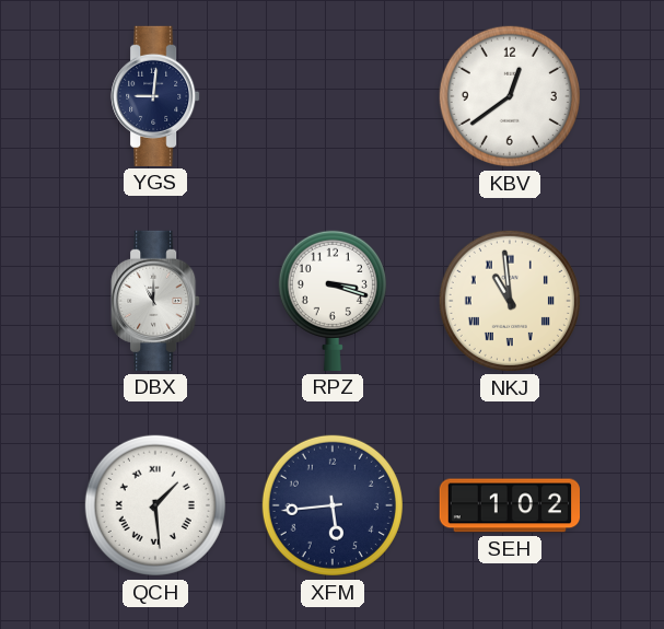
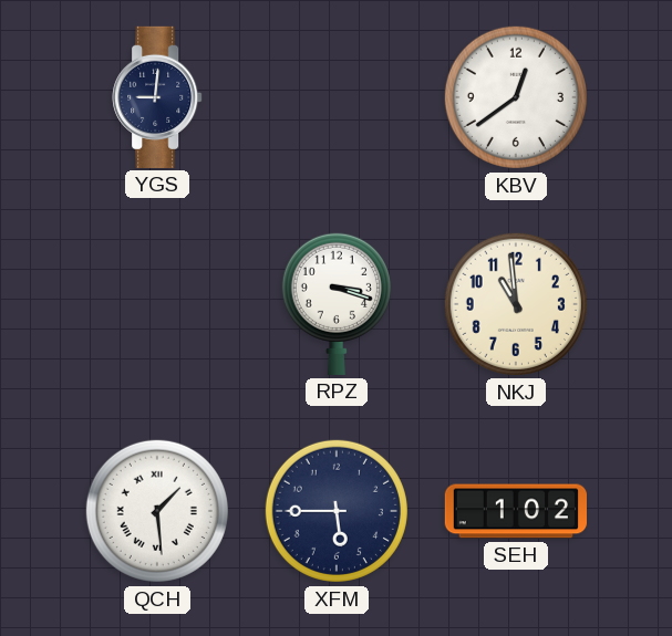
DBX: 11:00 -> none (155, 301)
NKJ numerals: Roman -> Arabic (516, 304)
XFM: 5:44 -> 5:45 (337, 511)
